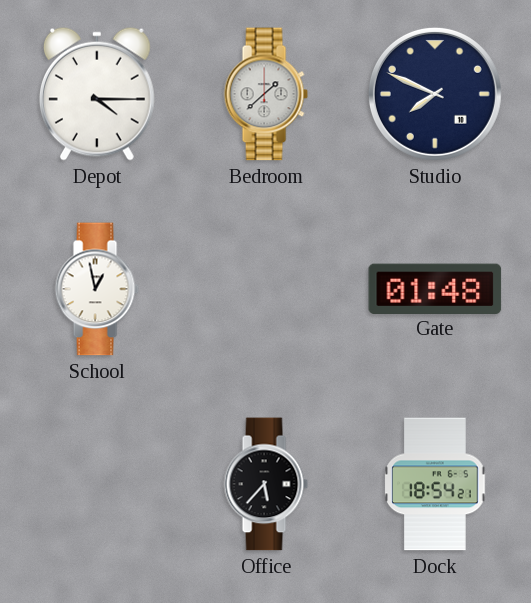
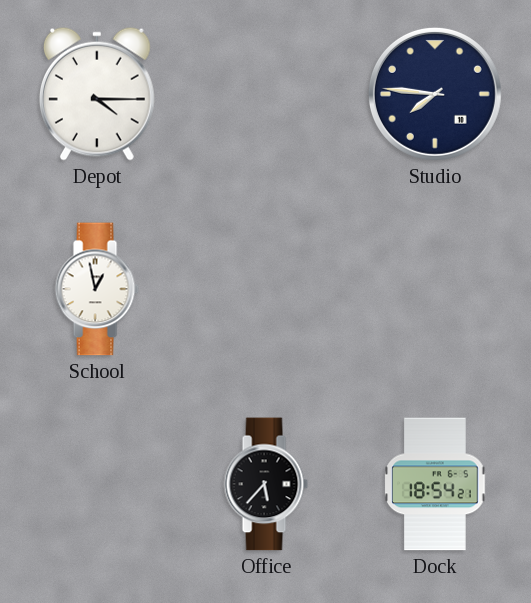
Bedroom: 1:38 -> none (266, 94)
Studio: 7:49 -> 7:46 (435, 94)
Gate: 01:48 -> none (435, 288)
